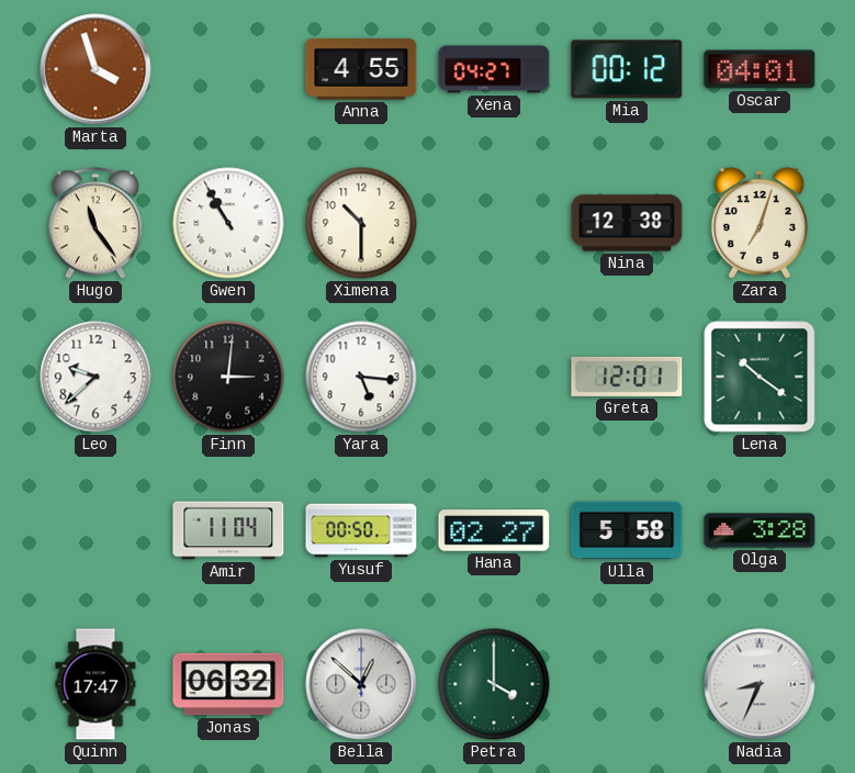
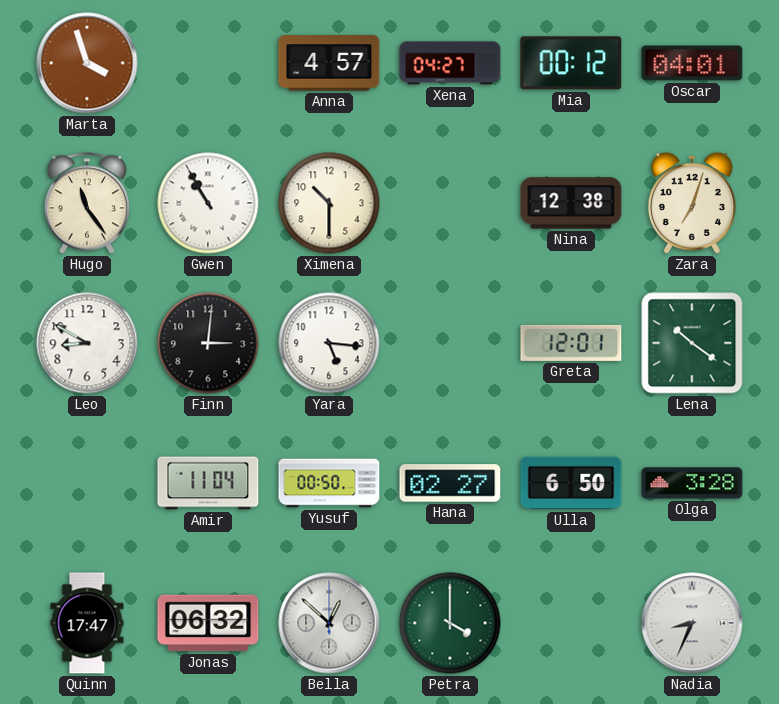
Anna: 4:55 -> 4:57 (329, 63)
Leo: 9:38 -> 8:50 (87, 343)
Ulla: 5:58 -> 6:50 (571, 483)
